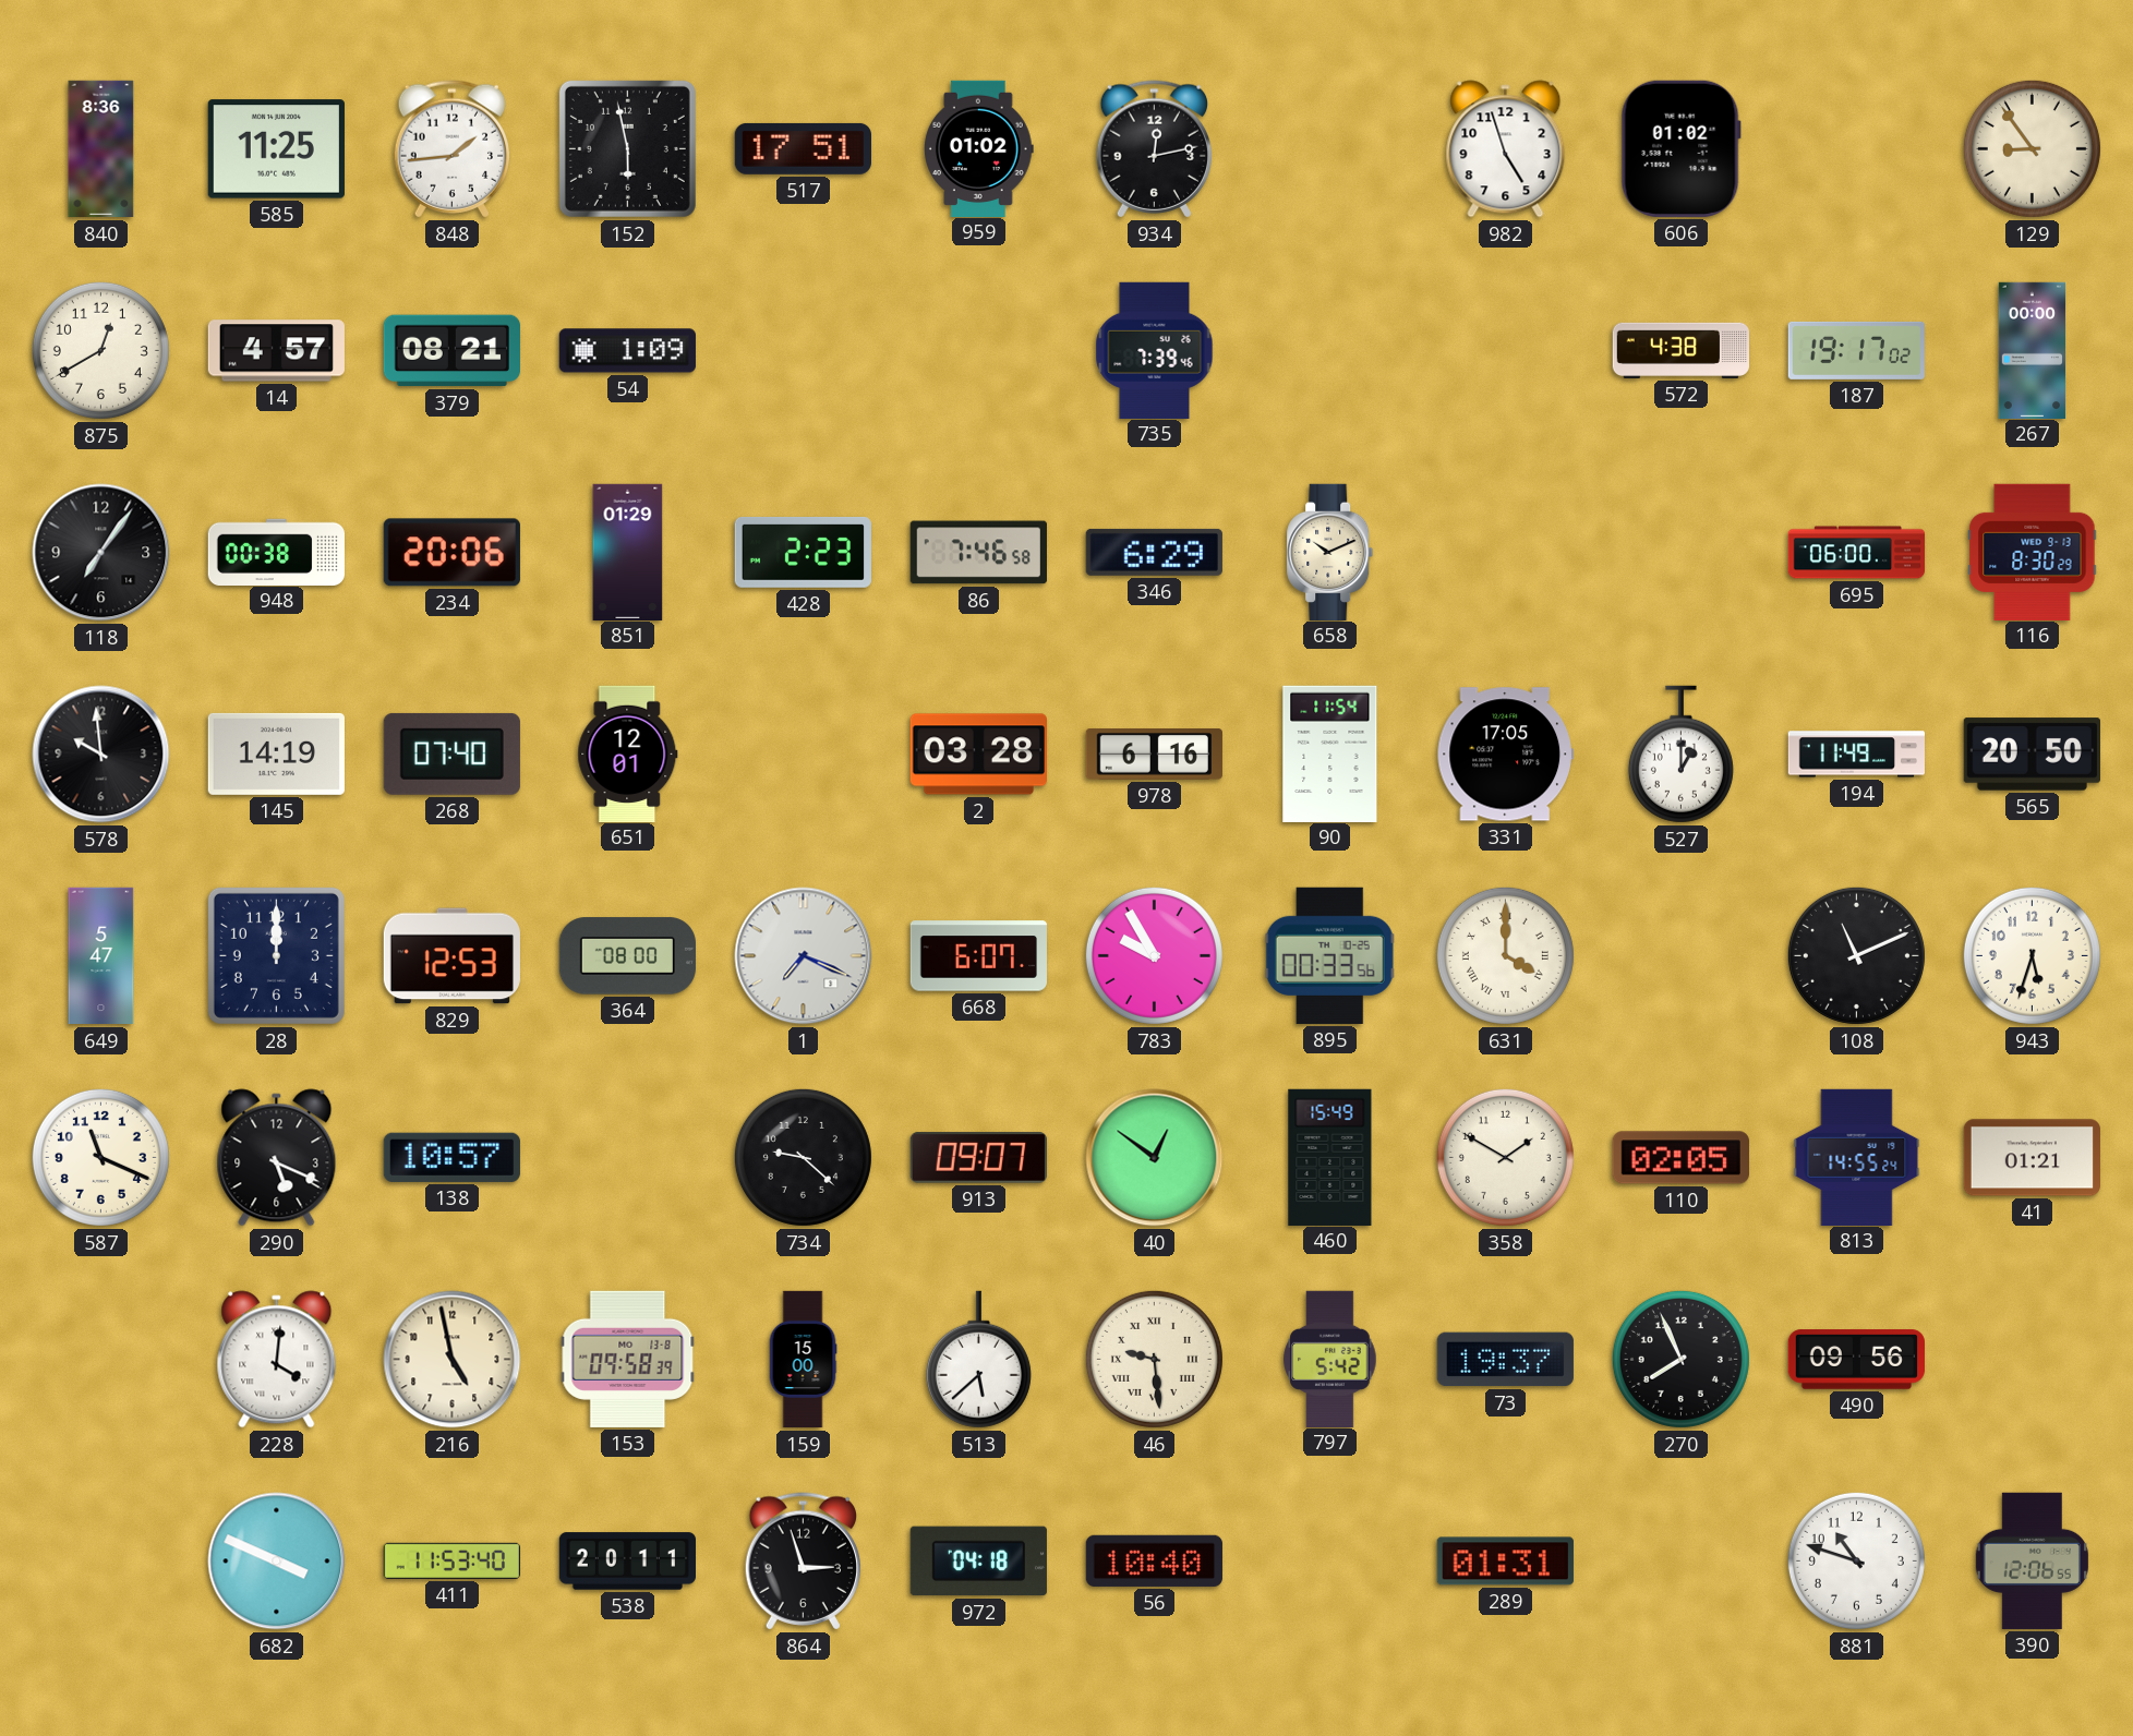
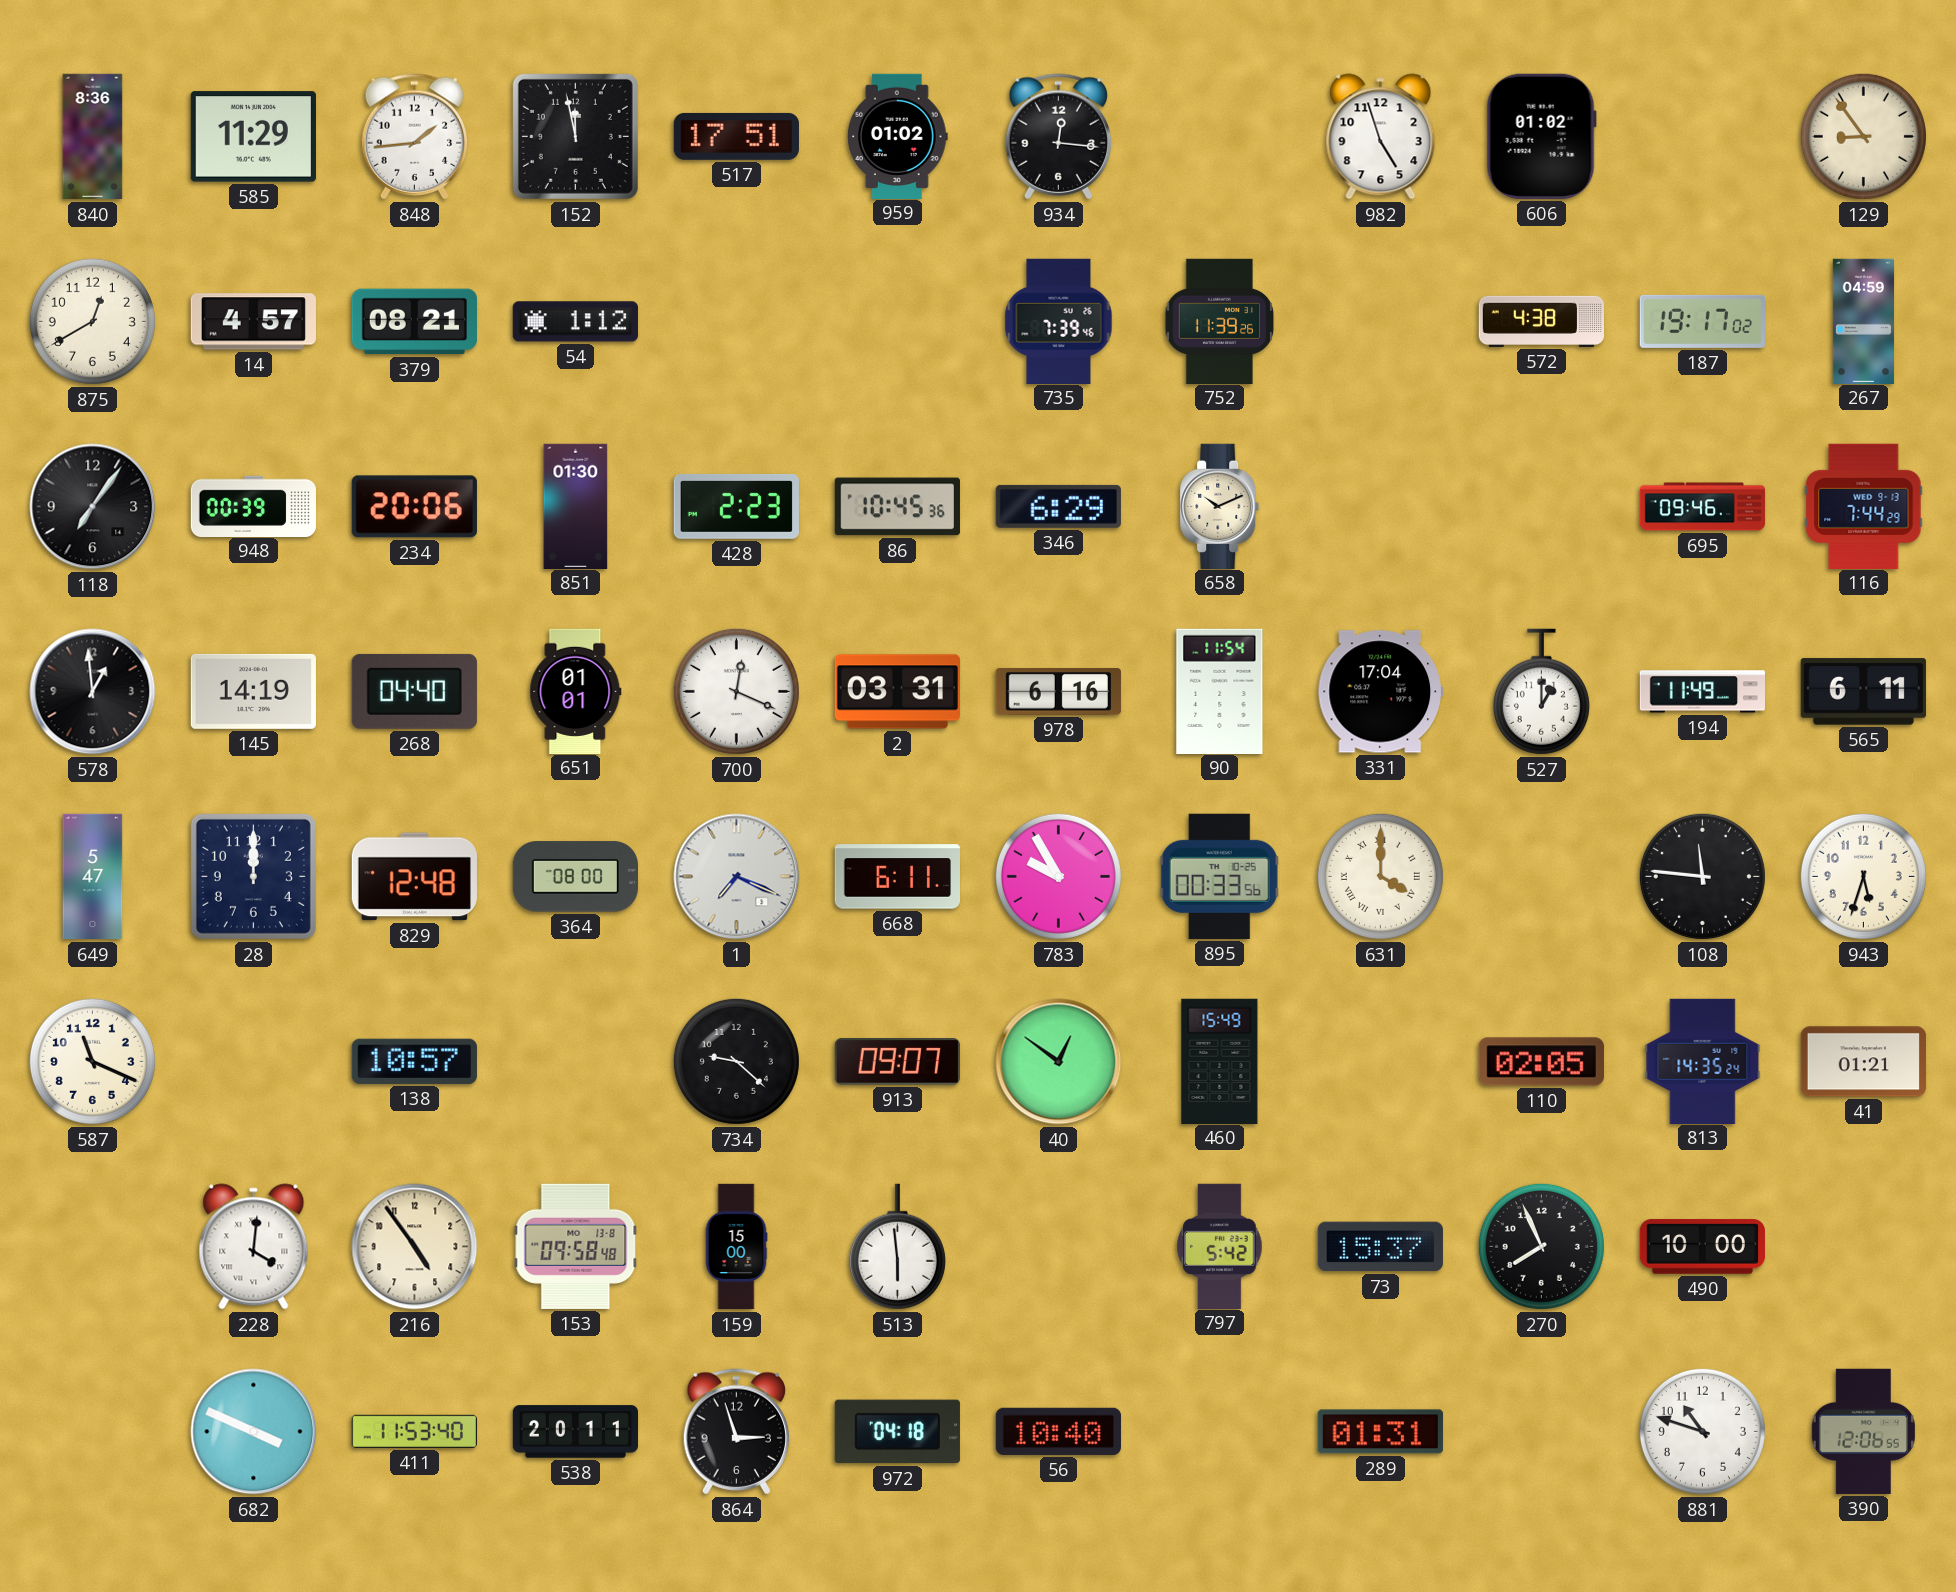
585: 11:25 -> 11:29 (253, 137)
152: 5:58 -> 11:58 (575, 136)
934: 12:13 -> 12:16 (1058, 137)
54: 1:09 -> 1:12 (575, 322)
752: none -> 11:39 (1220, 321)
267: 00:00 -> 04:59 (1863, 321)
948: 00:38 -> 00:39 (253, 506)
851: 01:29 -> 01:30 (576, 506)
86: 7:46 -> 10:45 (897, 507)
695: 06:00 -> 09:46 (1703, 507)
116: 8:30 -> 7:44 (1864, 506)
578: 9:59 -> 12:59 (93, 692)
268: 07:40 -> 04:40 (414, 691)
651: 12:01 -> 01:01 (576, 691)
700: none -> 12:19 (736, 691)
2: 03:28 -> 03:31 (897, 692)
331: 17:05 -> 17:04 (1380, 692)
565: 20:50 -> 6:11 (1863, 692)
829: 12:53 -> 12:48 (414, 877)
668: 6:07 -> 6:11 (897, 877)
108: 11:11 -> 11:46 (1702, 876)
290: 5:19 -> none (277, 1158)
358: 1:50 -> none (1505, 1157)
813: 14:55 -> 14:35 (1703, 1061)
216: 4:58 -> 4:54 (415, 1247)
153: 09:58:39 -> 09:58:48 (576, 1246)
513: 5:38 -> 5:59 (897, 1247)
46: 9:29 -> none (1154, 1359)
73: 19:37 -> 15:37 (1380, 1247)
490: 09:56 -> 10:00 (1702, 1247)
